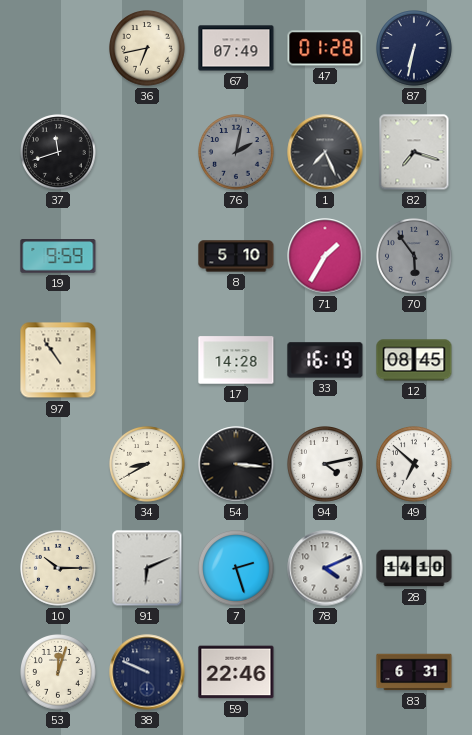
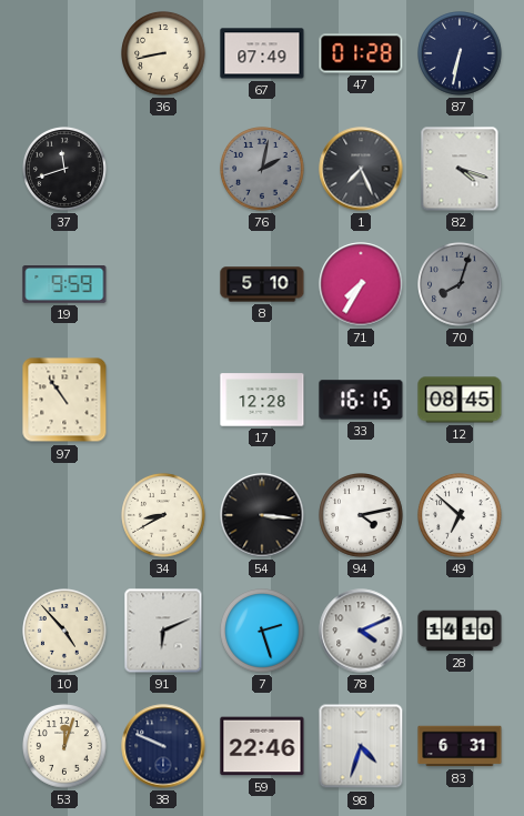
36: 6:43 -> 8:43 (164, 54)
82: 7:18 -> 4:18 (460, 169)
71: 1:35 -> 7:35 (361, 284)
70: 5:54 -> 8:03 (461, 285)
17: 14:28 -> 12:28 (262, 400)
33: 16:19 -> 16:15 (361, 400)
10: 10:15 -> 4:53 (65, 632)
98: none -> 4:33 (361, 746)
